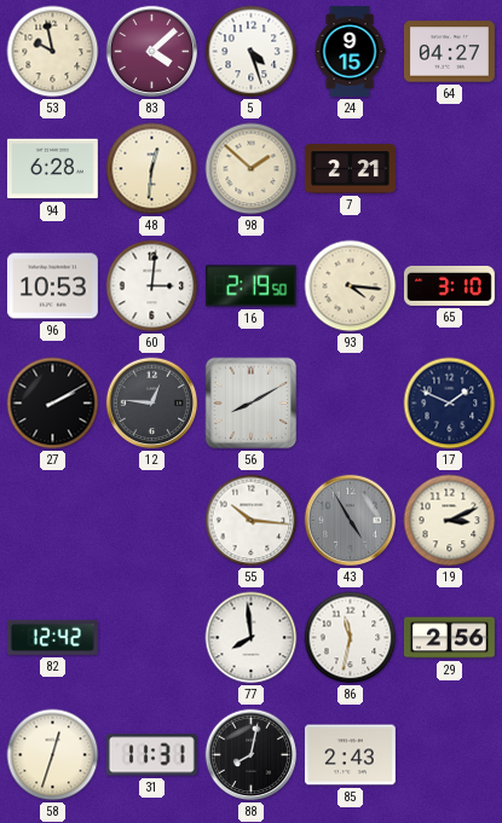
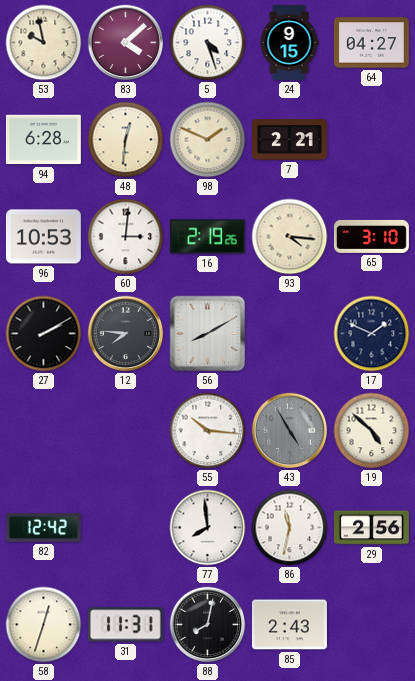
98: 1:52 -> 1:49 (208, 140)
16: 2:19:50 -> 2:19:26 (207, 237)
12: 12:46 -> 7:46 (126, 334)
19: 3:11 -> 4:52 (372, 431)
